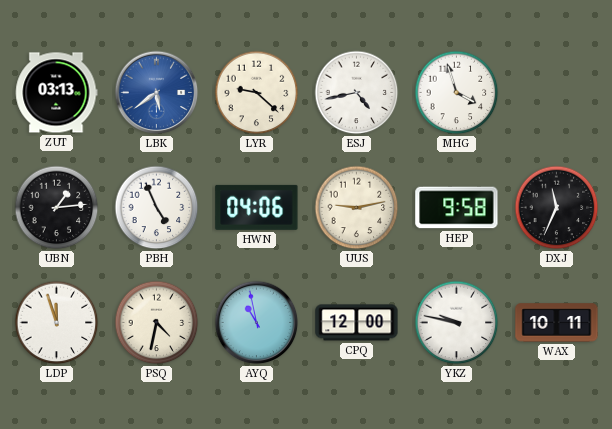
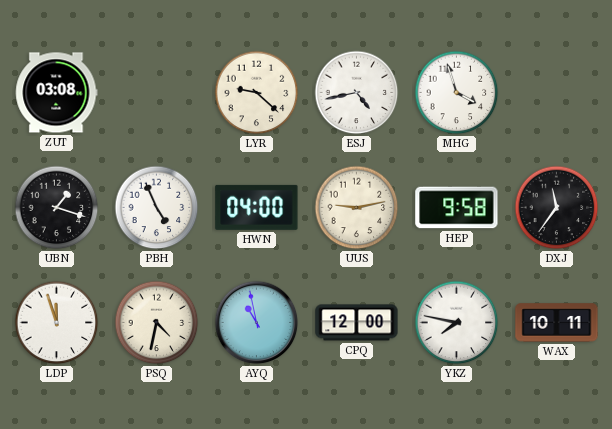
ZUT: 03:13 -> 03:08 (57, 93)
LBK: 5:39 -> none (157, 93)
UBN: 1:14 -> 1:18 (57, 208)
HWN: 04:06 -> 04:00 (257, 207)
DXJ: 11:34 -> 11:36 (557, 208)
YKZ: 9:47 -> 7:47 (457, 323)
